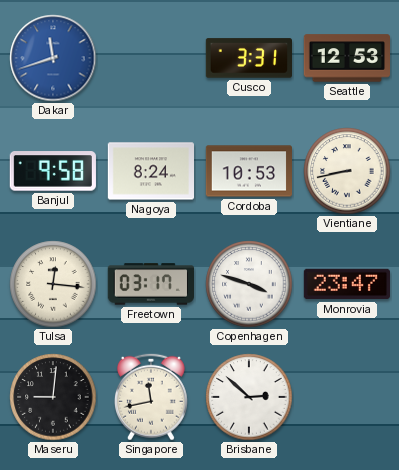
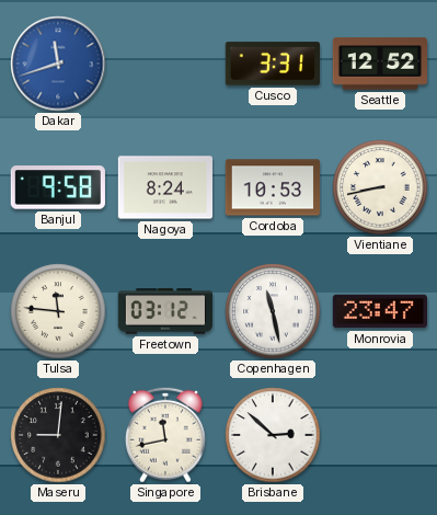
Seattle: 12:53 -> 12:52 (380, 64)
Tulsa: 12:16 -> 11:46 (58, 311)
Freetown: 03:17 -> 03:12 (164, 311)
Copenhagen: 3:48 -> 11:28 (273, 311)
